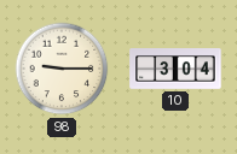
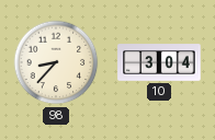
98: 9:15 -> 8:37 (56, 62)
